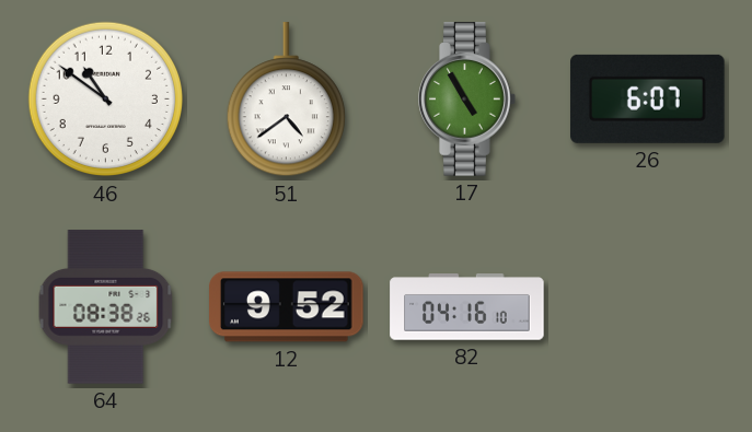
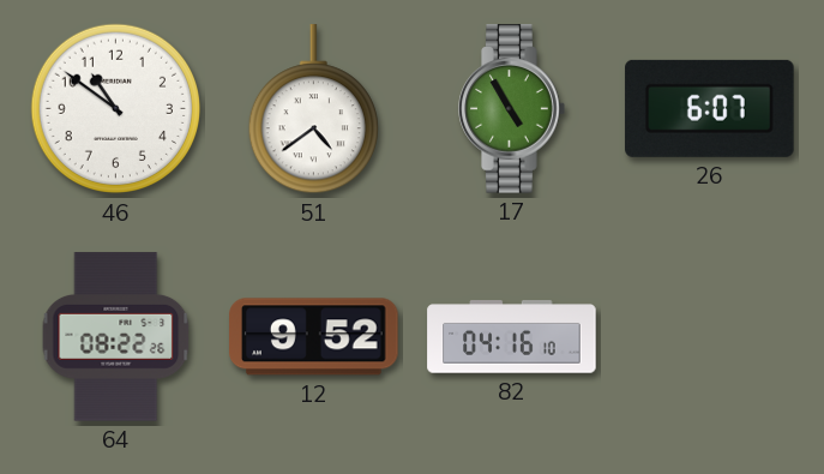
64: 08:38 -> 08:22 (116, 337)
